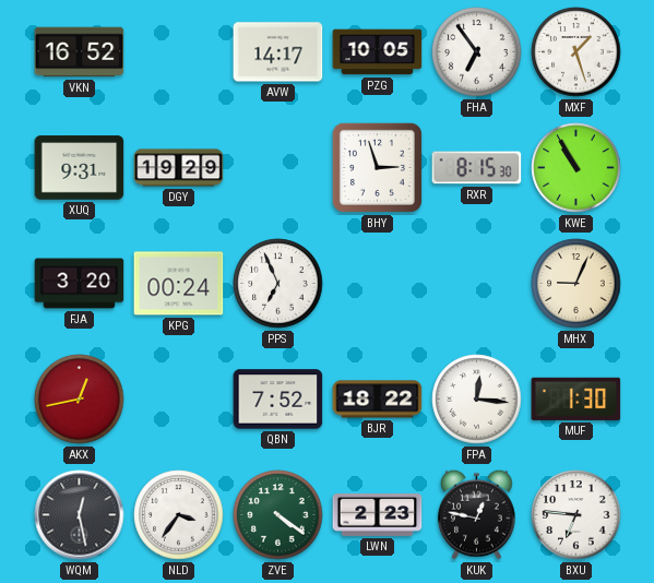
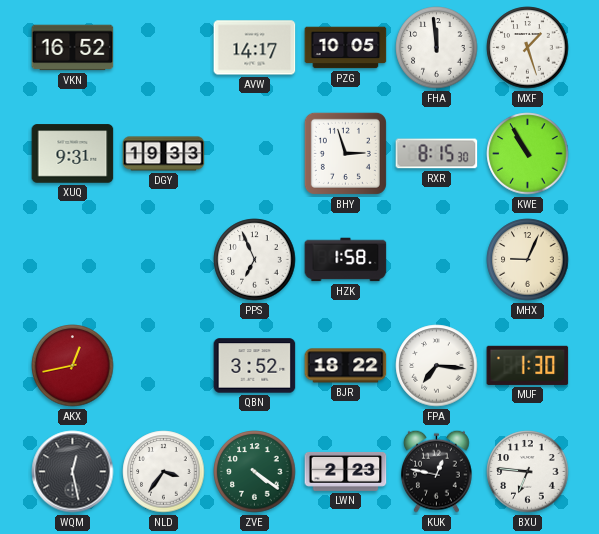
FHA: 6:54 -> 11:59 (437, 48)
DGY: 19:29 -> 19:33 (164, 154)
FJA: 3:20 -> none (80, 284)
KPG: 00:24 -> none (179, 284)
HZK: none -> 1:58 (346, 260)
QBN: 7:52 -> 3:52 (255, 366)
FPA: 12:16 -> 7:16 (437, 366)
